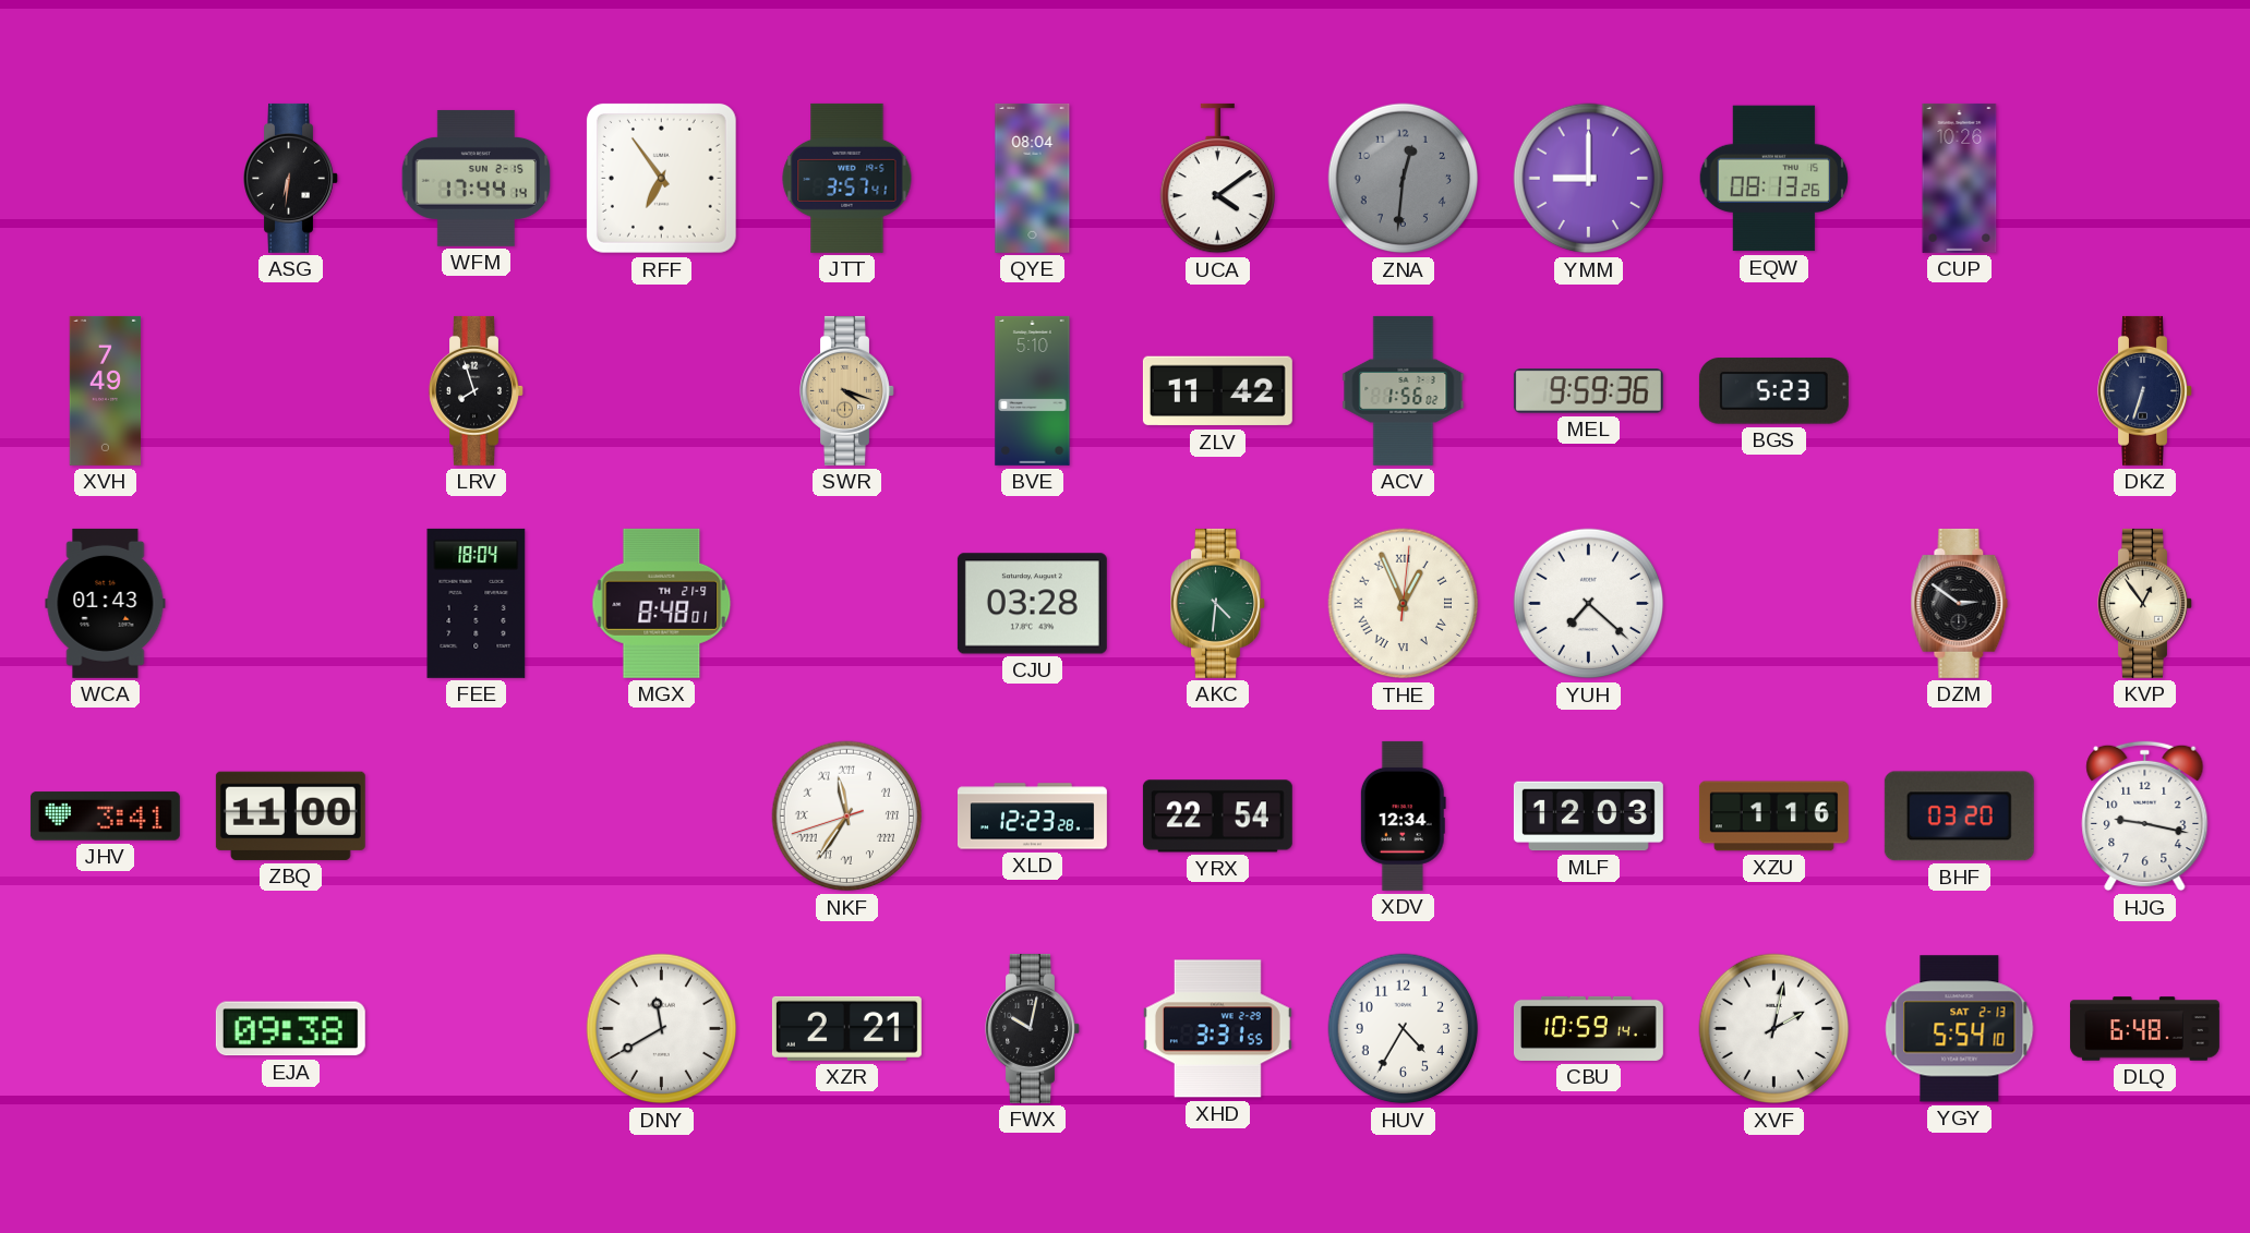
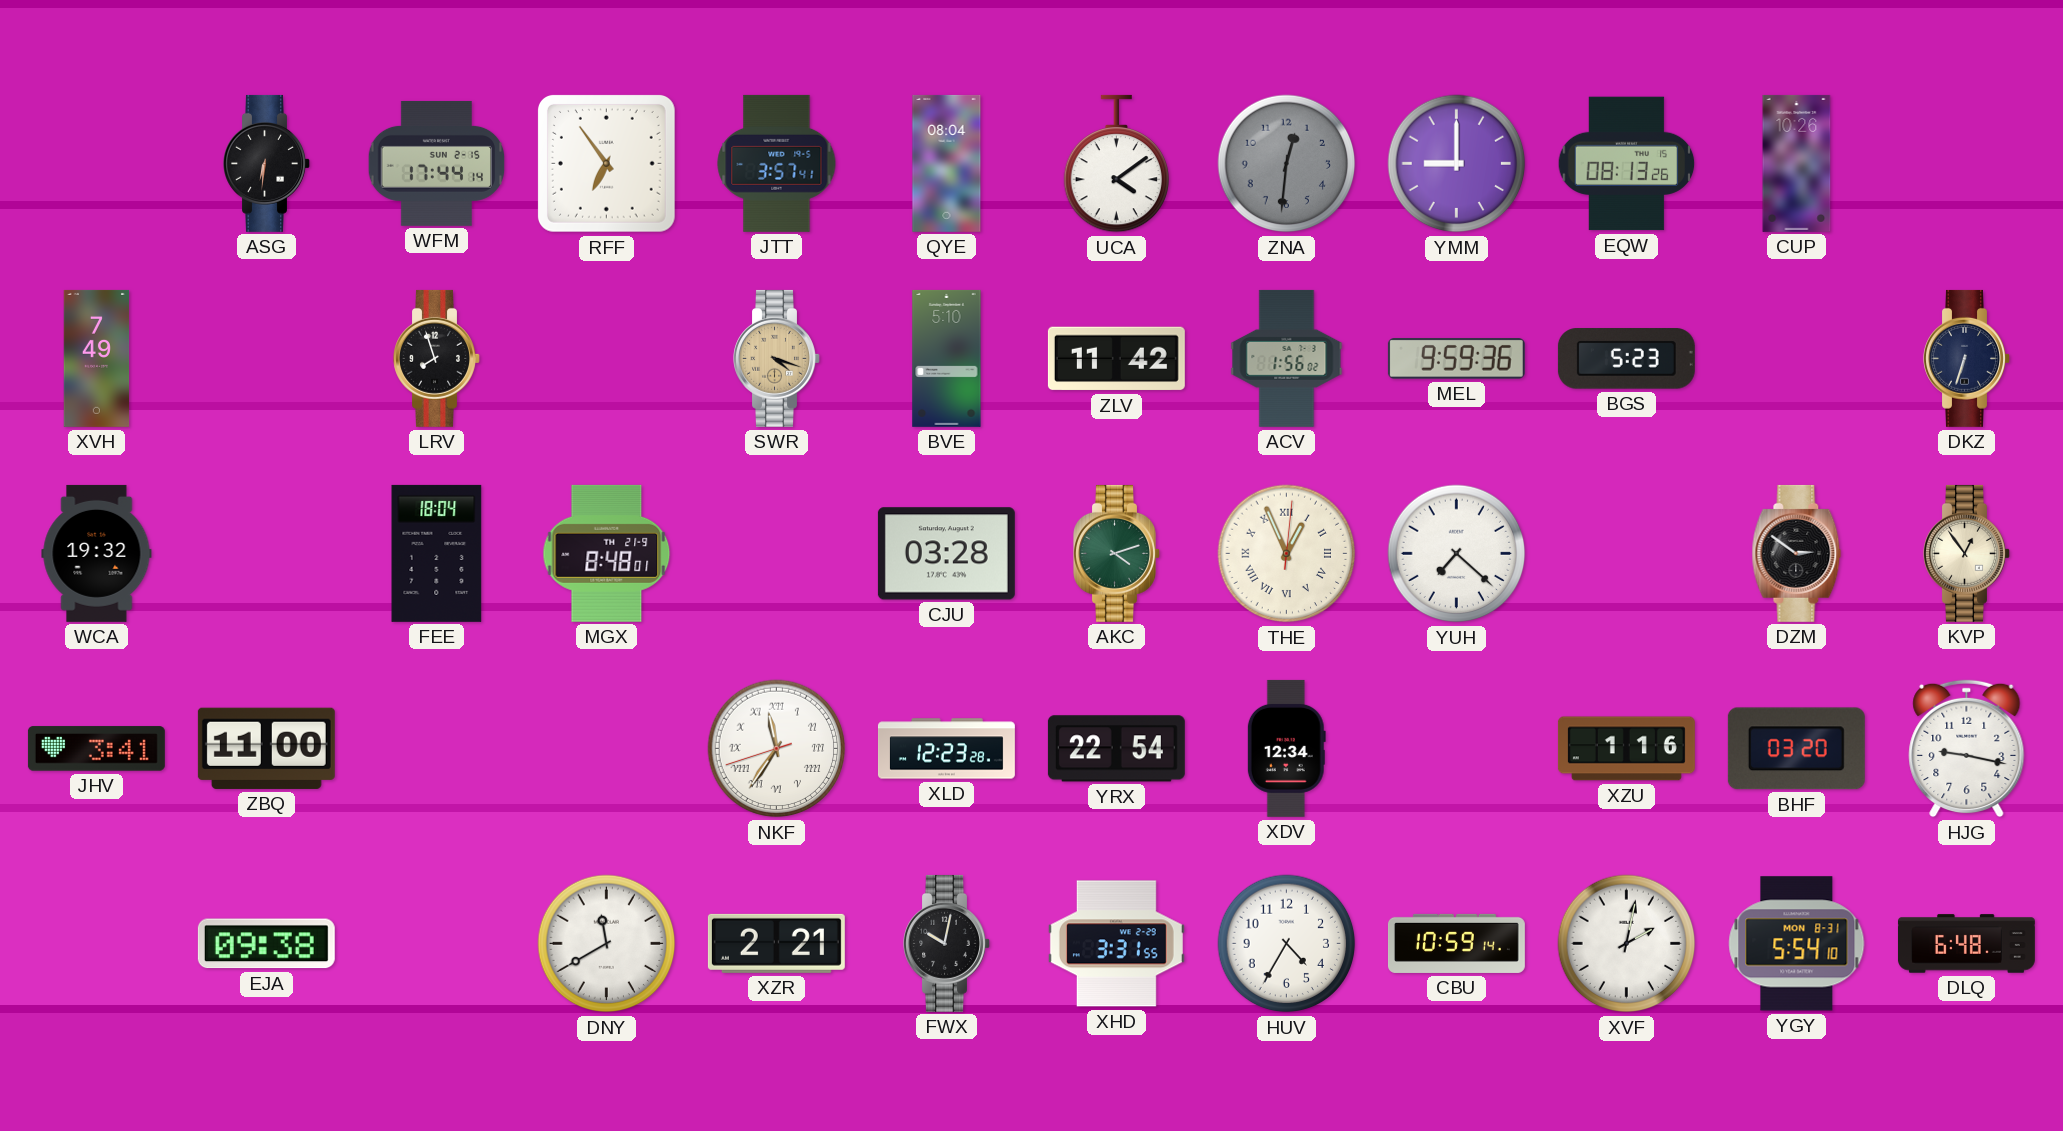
WCA: 01:43 -> 19:32 (97, 553)
AKC: 4:31 -> 4:12 (1117, 553)
MLF: 12:03 -> none (1588, 817)
YGY date: SAT 2-13 -> MON 8-31 (1797, 944)
